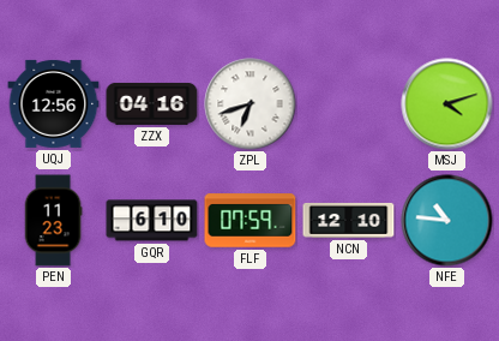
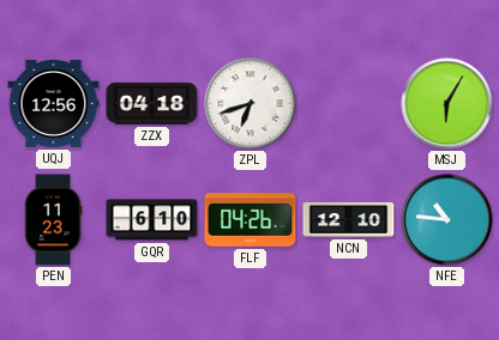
ZZX: 04:16 -> 04:18 (152, 103)
MSJ: 4:12 -> 6:05 (447, 104)
FLF: 07:59 -> 04:26 (251, 220)
